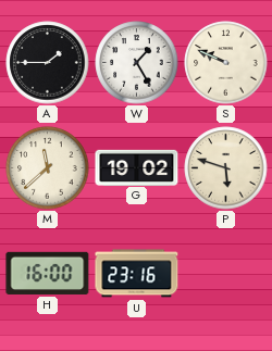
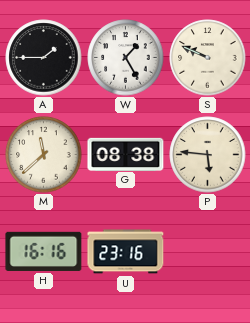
G: 19:02 -> 08:38 (126, 154)
P: 5:48 -> 5:46 (208, 155)
H: 16:00 -> 16:16 (44, 251)
